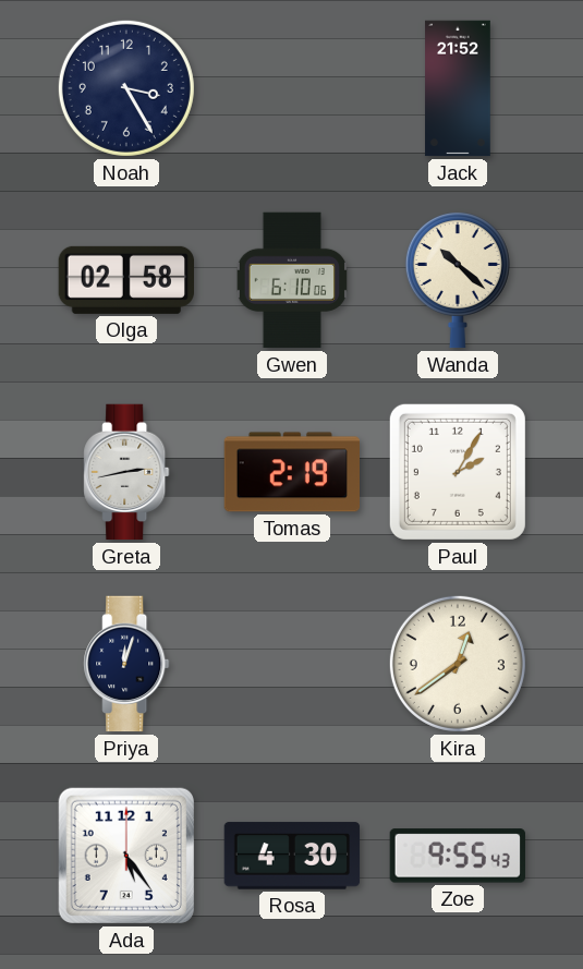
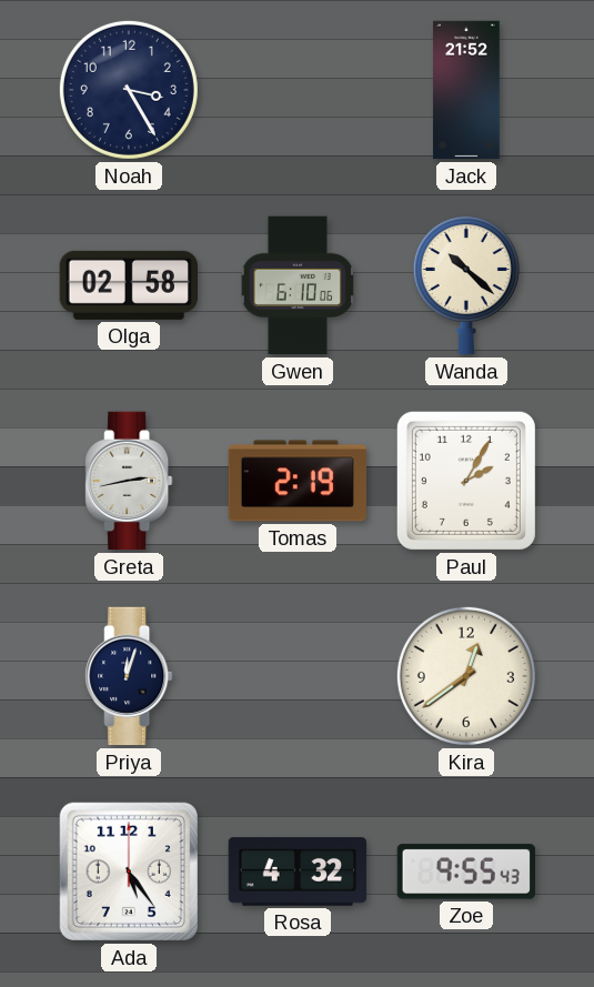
Rosa: 4:30 -> 4:32 (298, 872)
